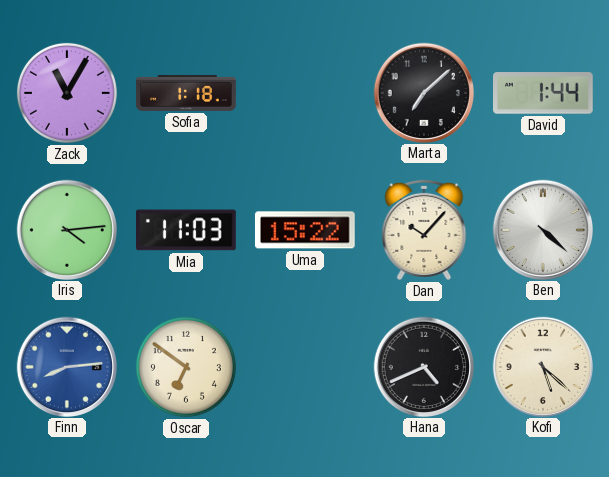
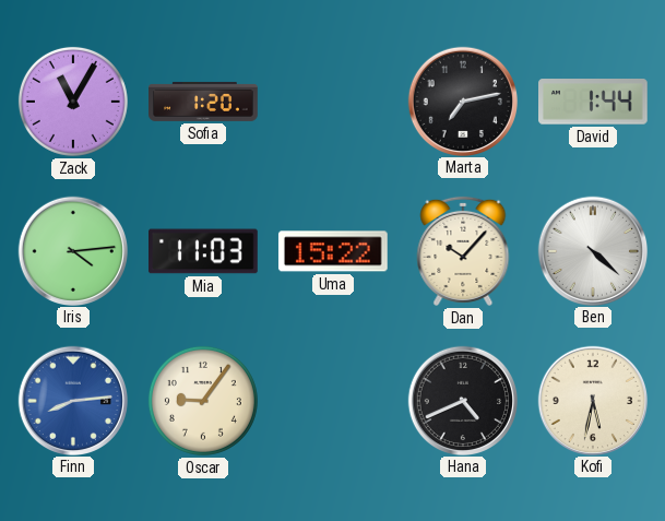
Sofia: 1:18 -> 1:20 (203, 102)
Marta: 7:08 -> 7:13 (462, 100)
Oscar: 6:51 -> 9:06 (203, 401)
Kofi: 5:22 -> 5:32 (592, 400)
